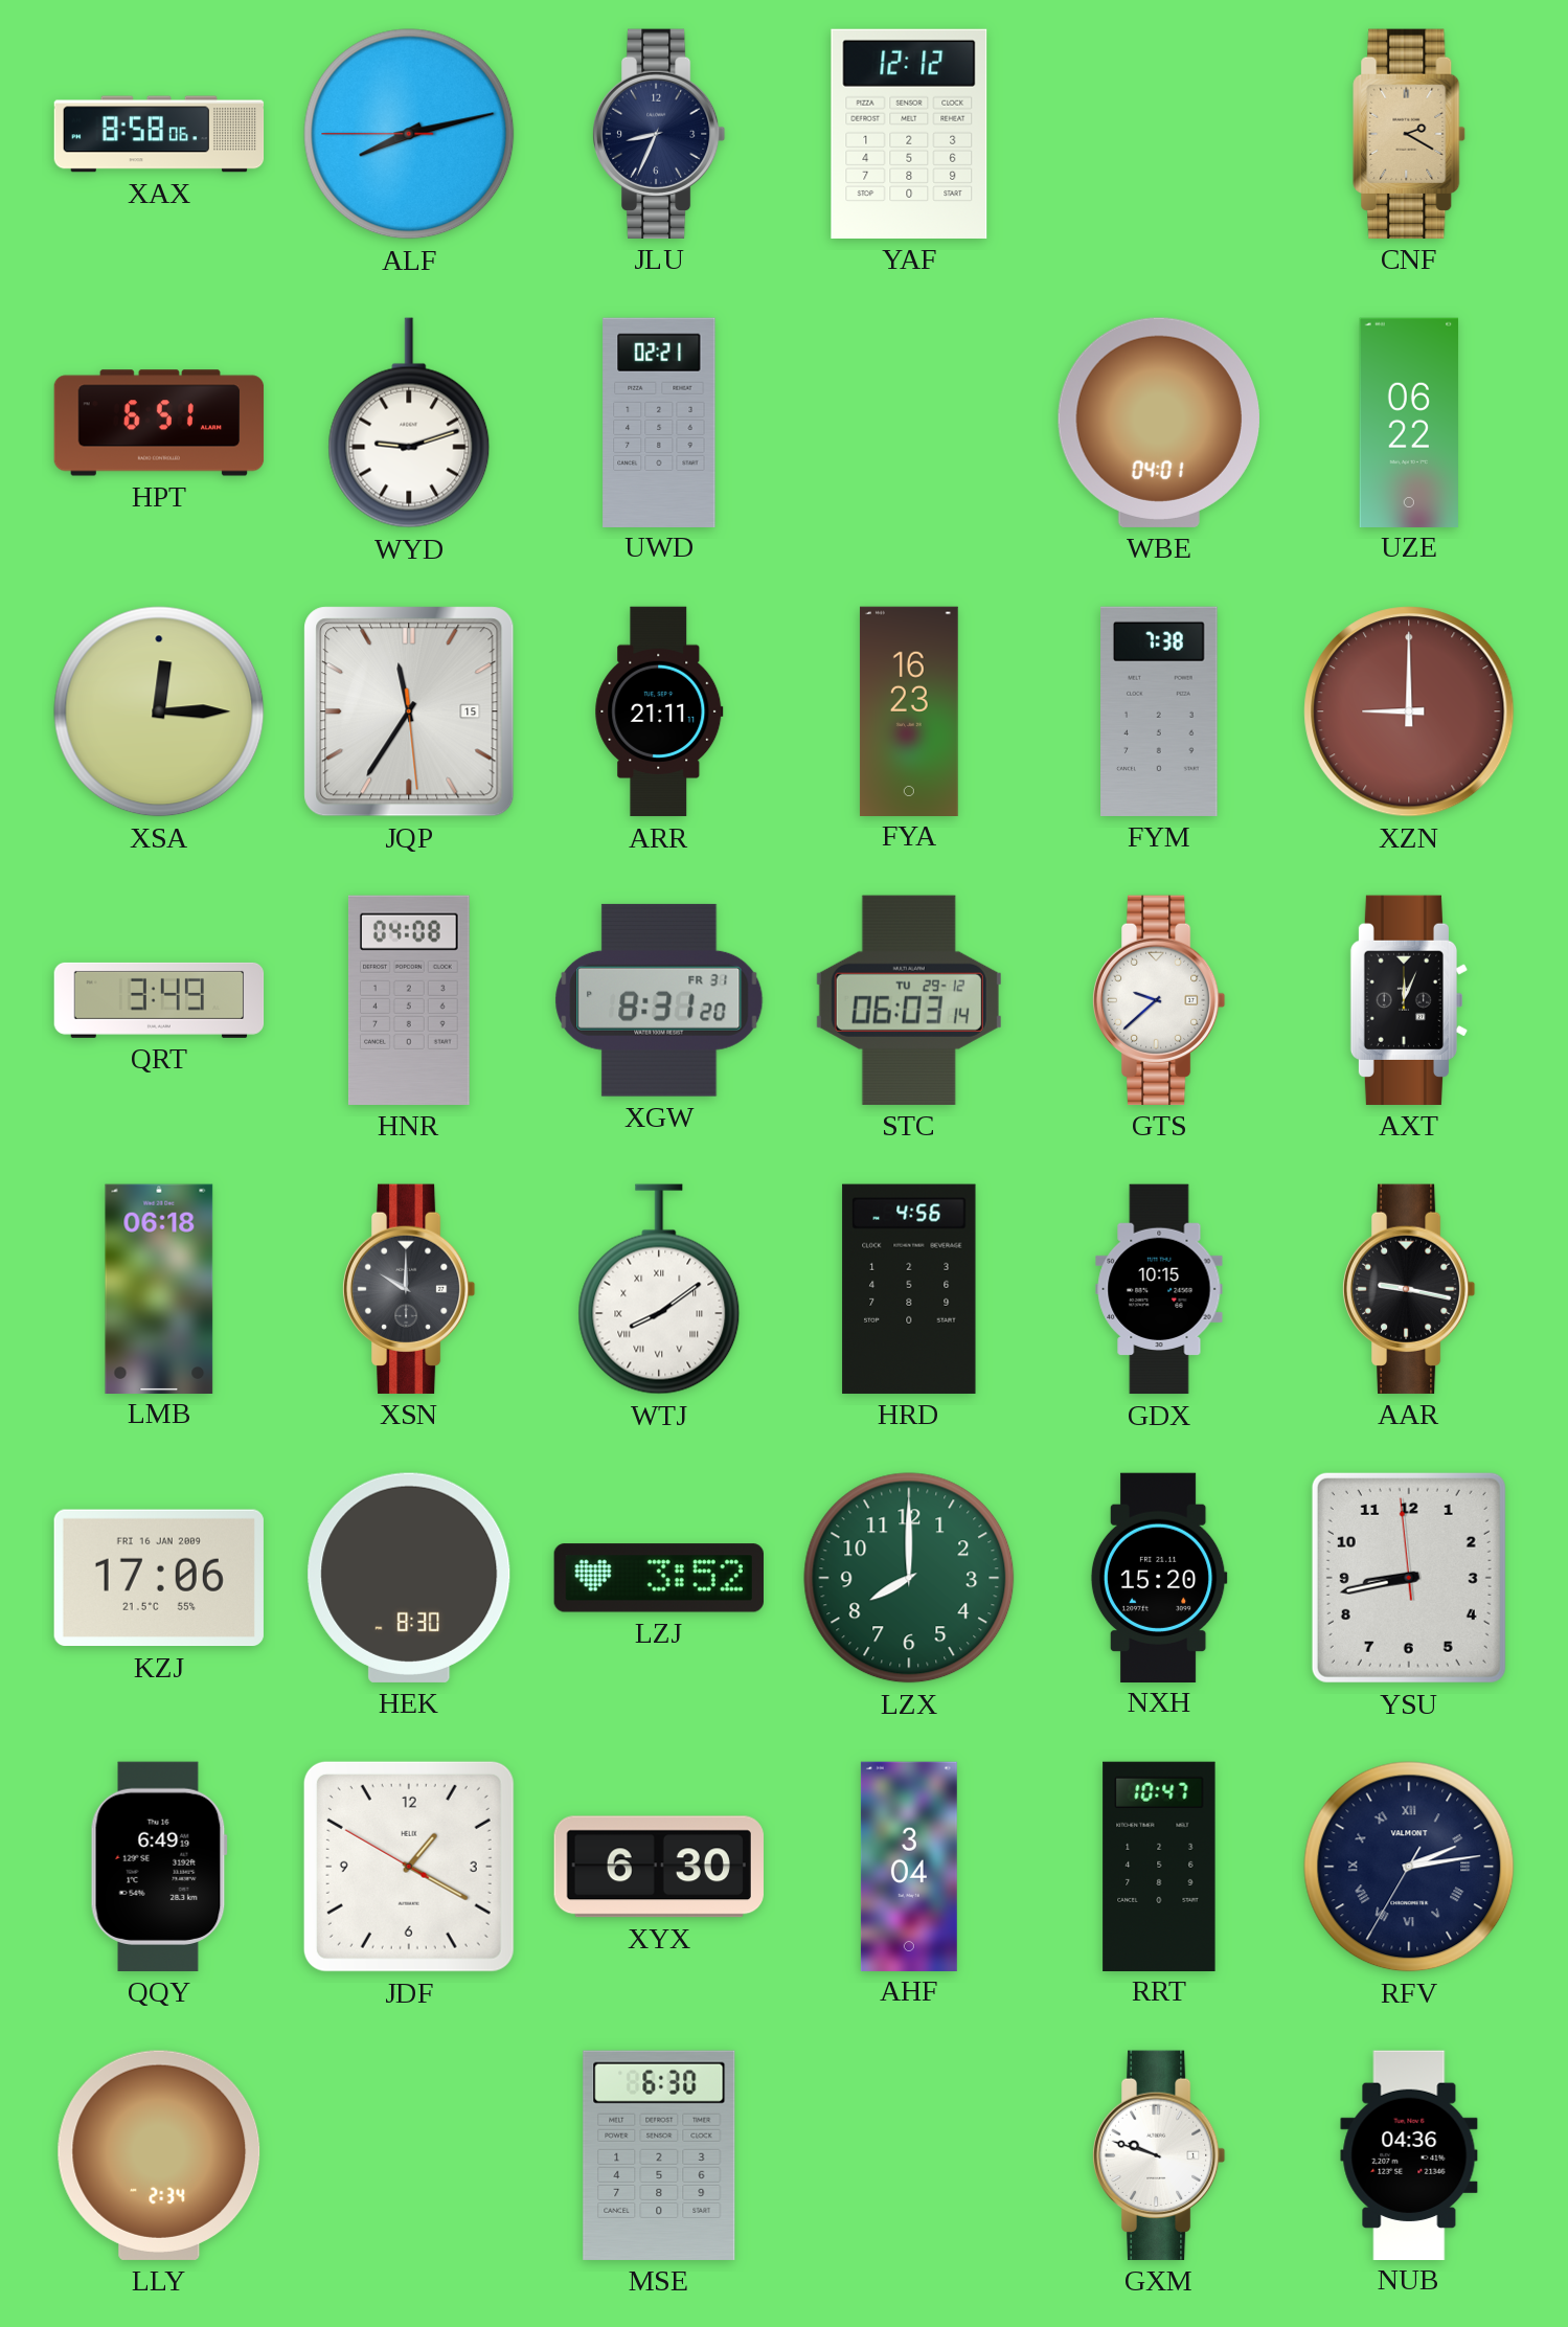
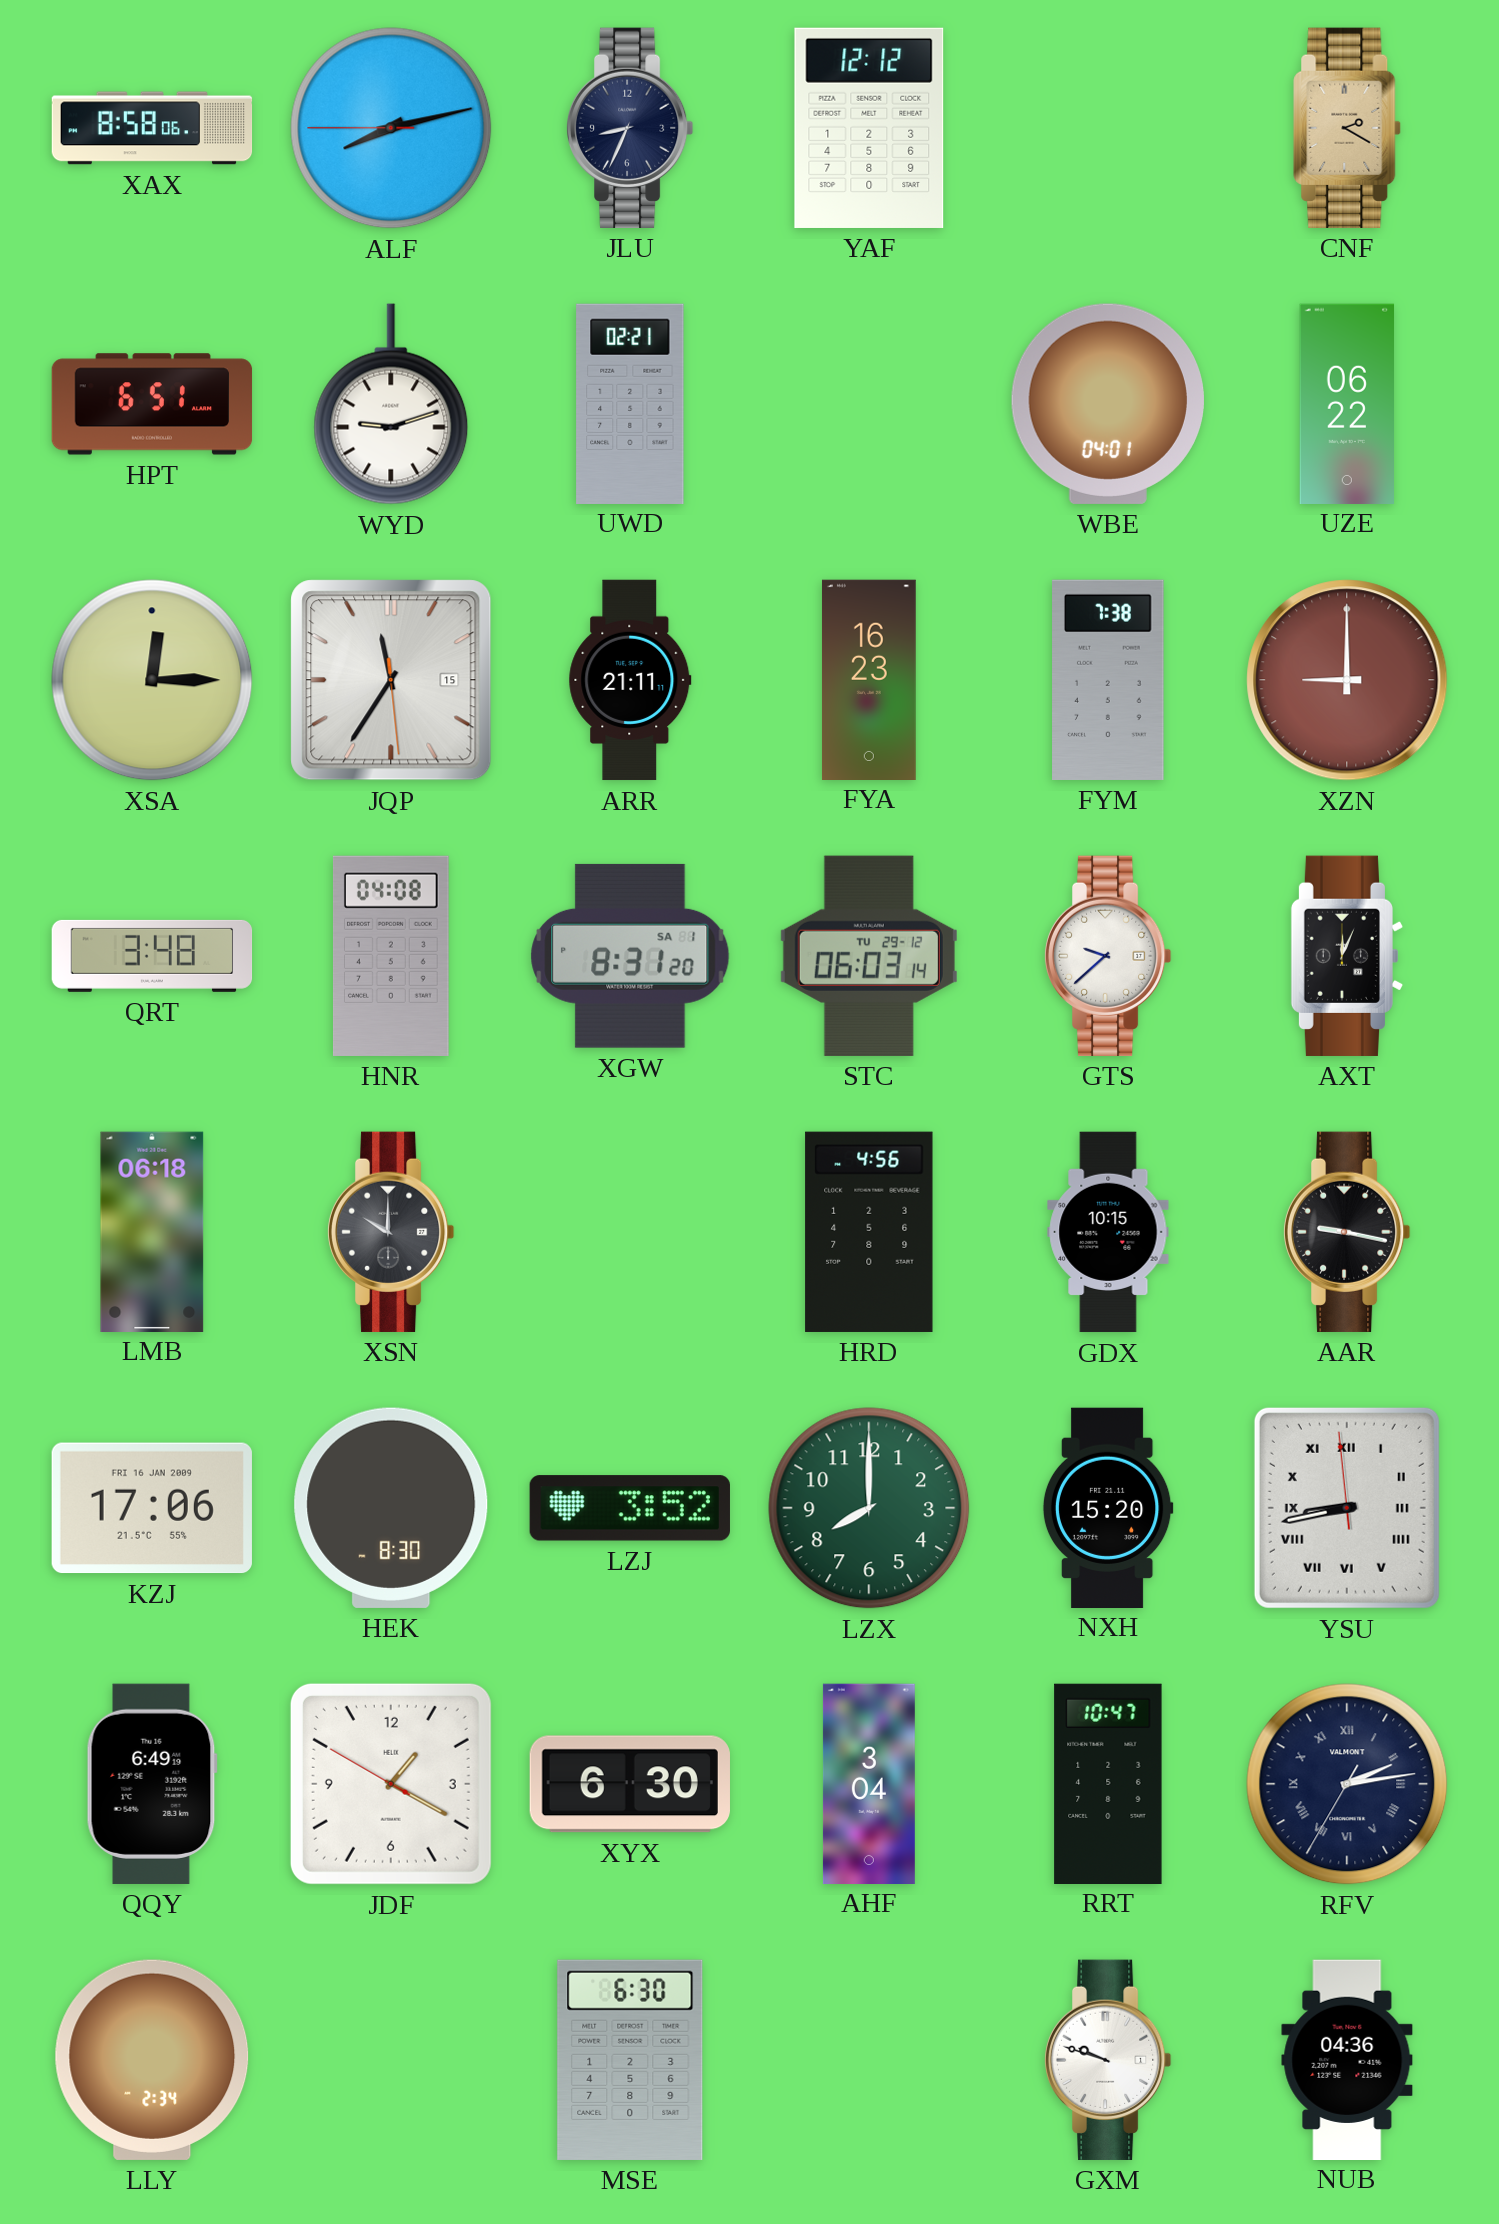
QRT: 3:49 -> 3:48 (152, 956)
XGW date: FR 31 -> SA 1 (630, 956)
WTJ: 8:09 -> none (659, 1289)
YSU numerals: Arabic -> Roman (1347, 1508)
